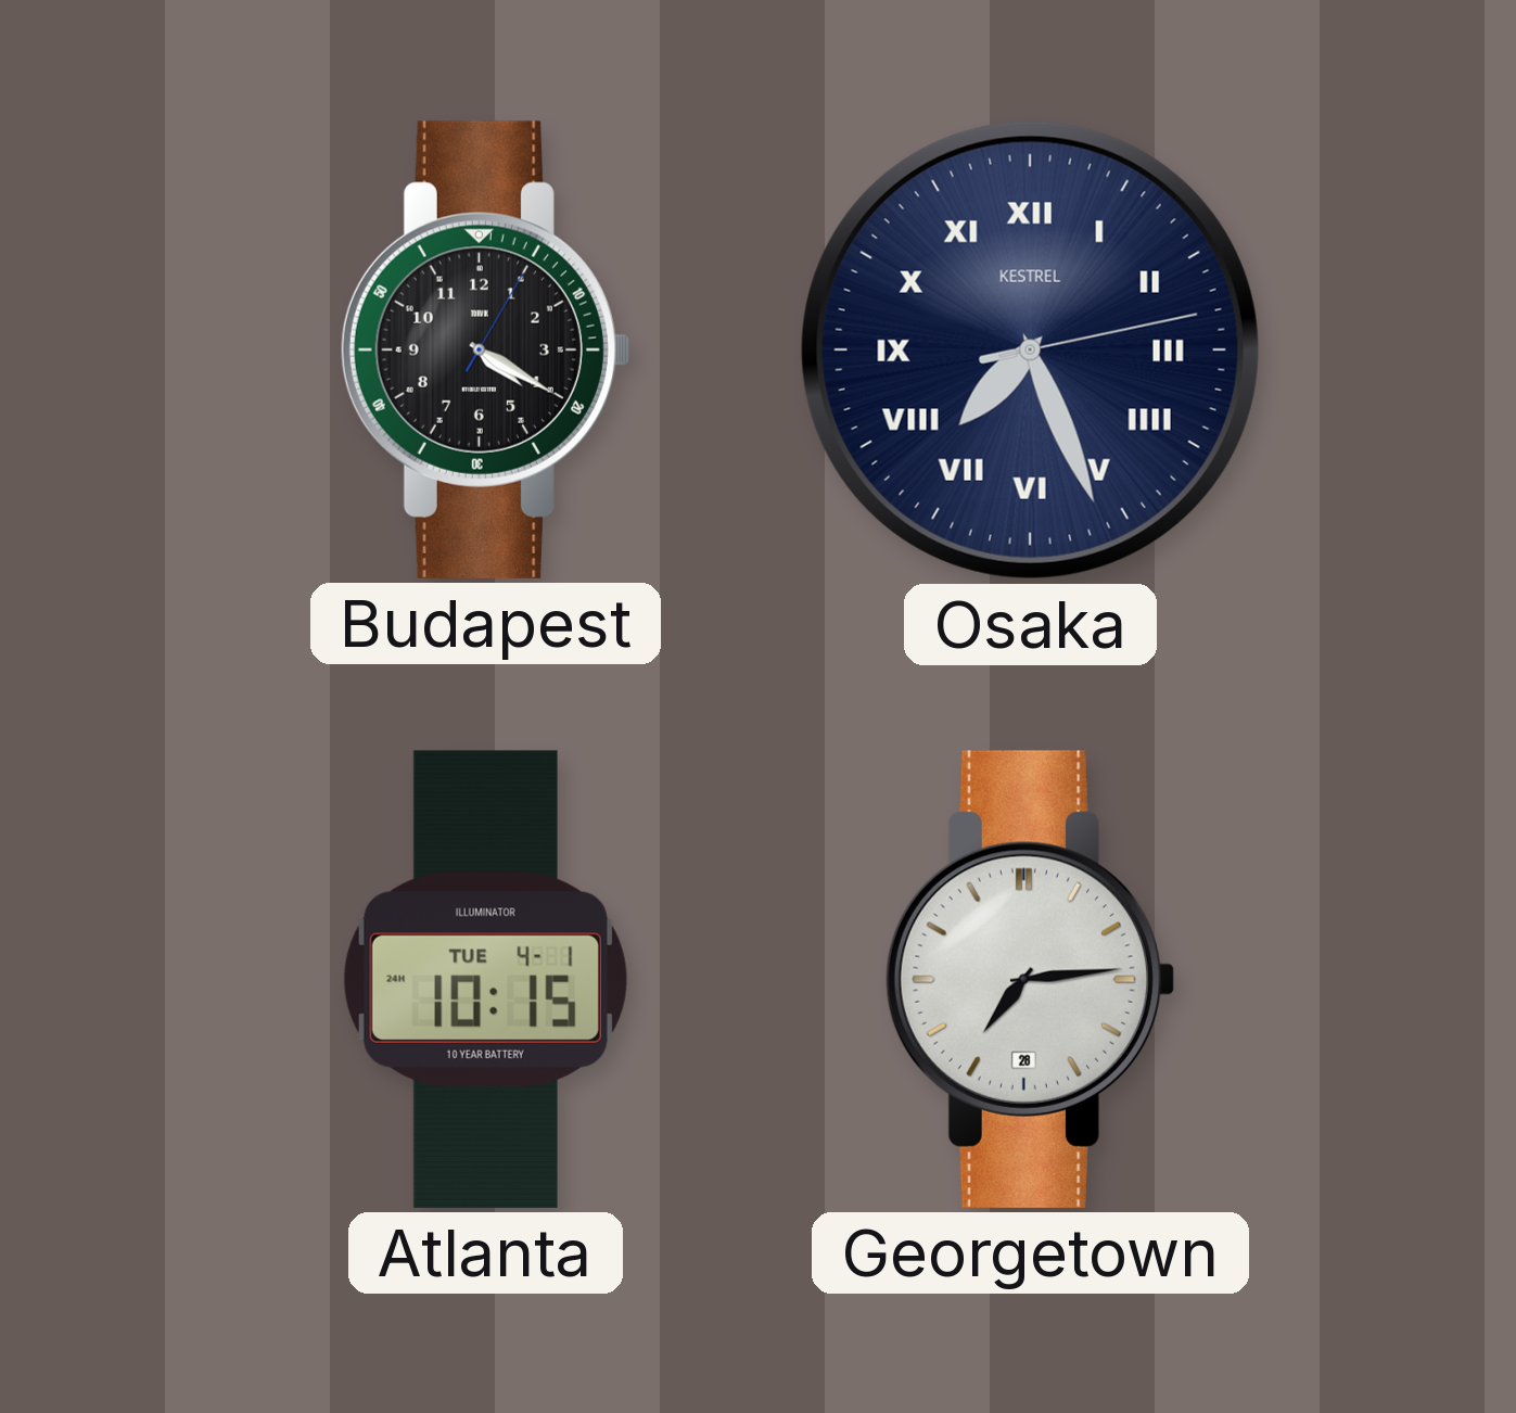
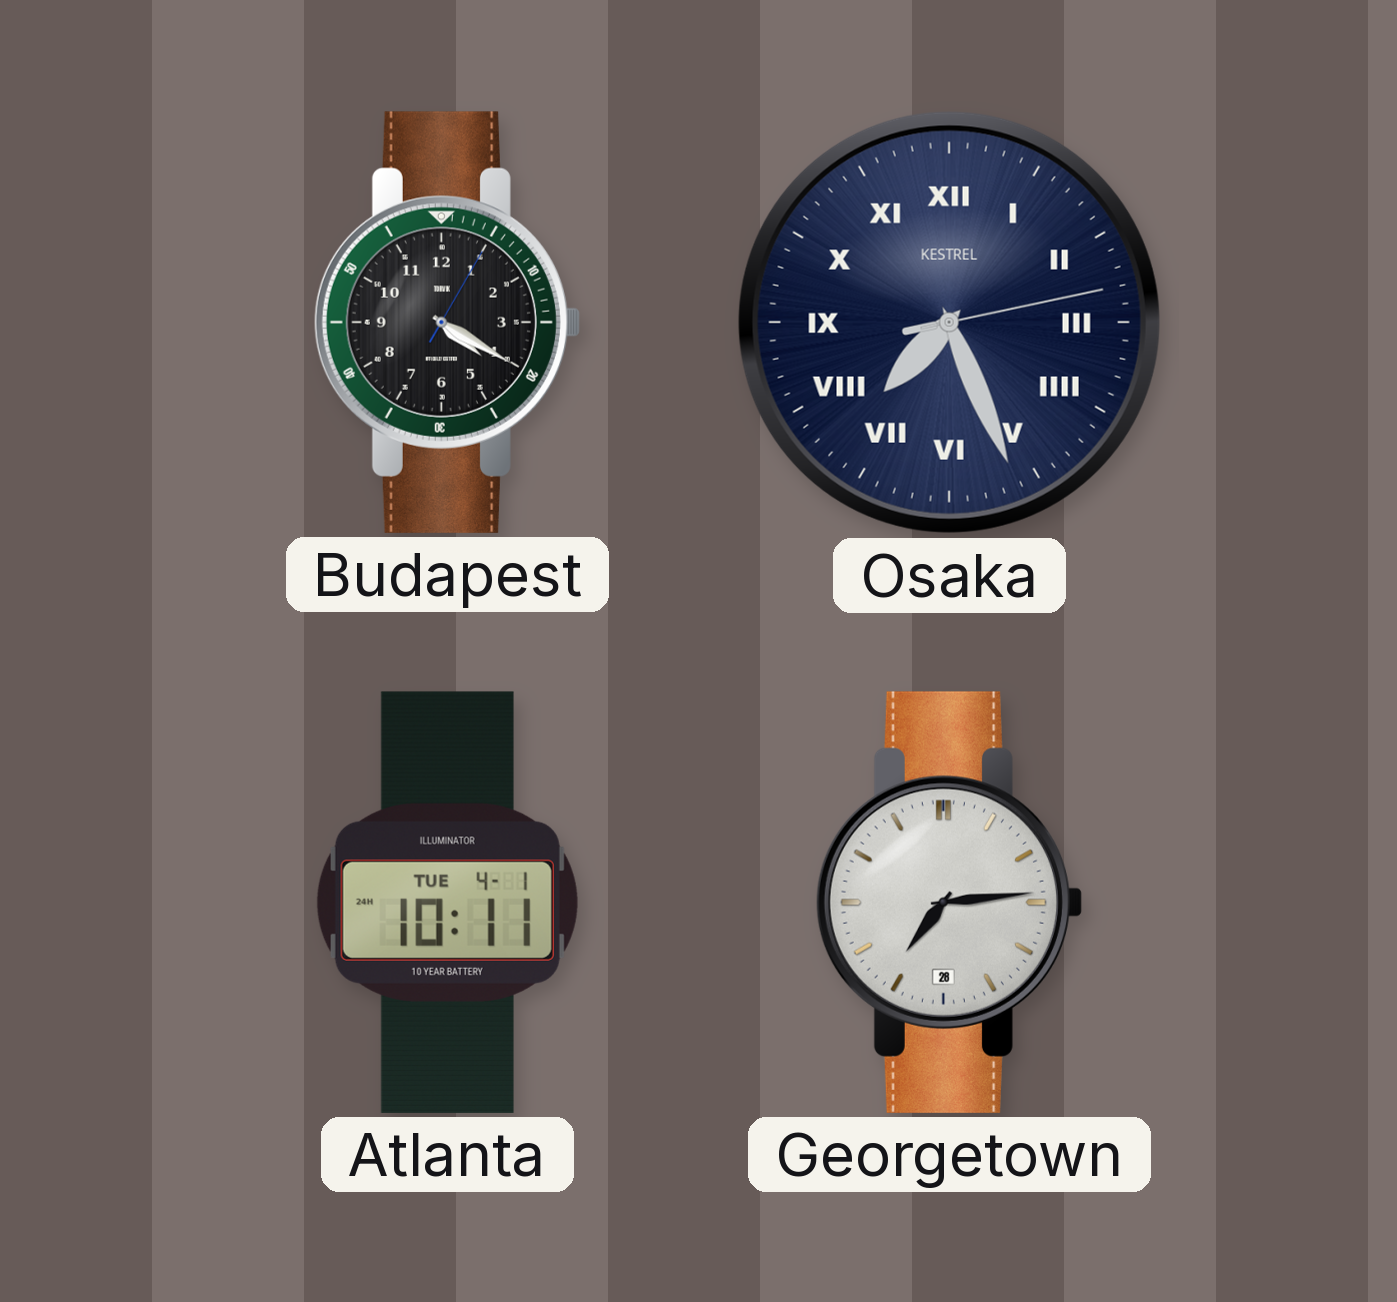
Atlanta: 10:15 -> 10:11 (447, 902)
